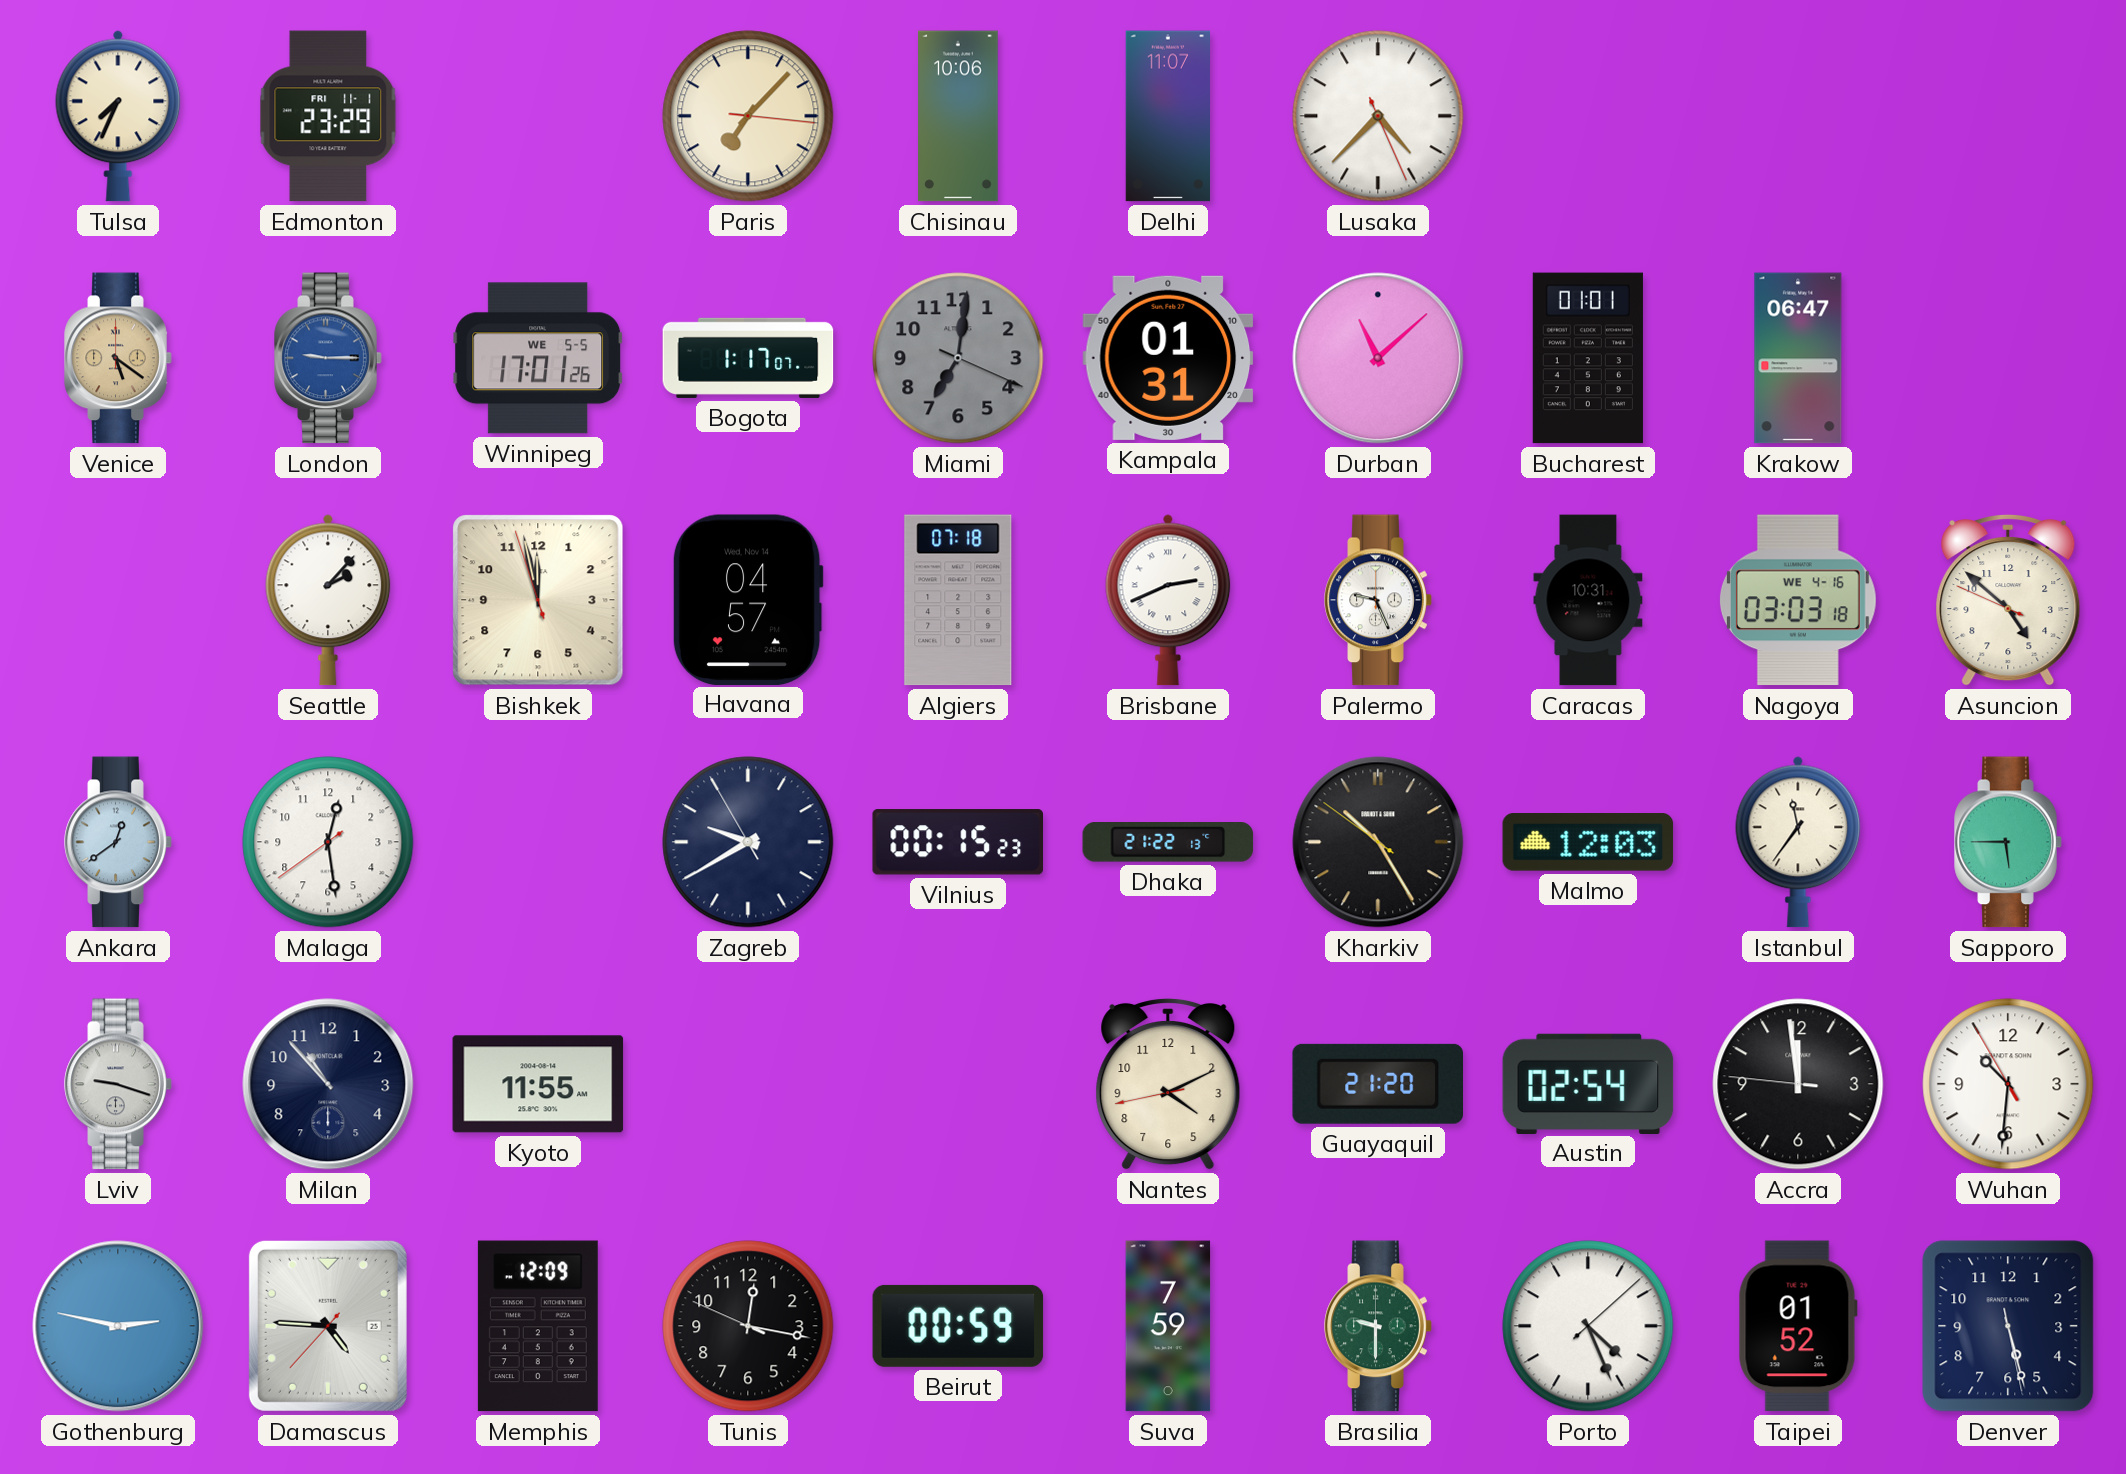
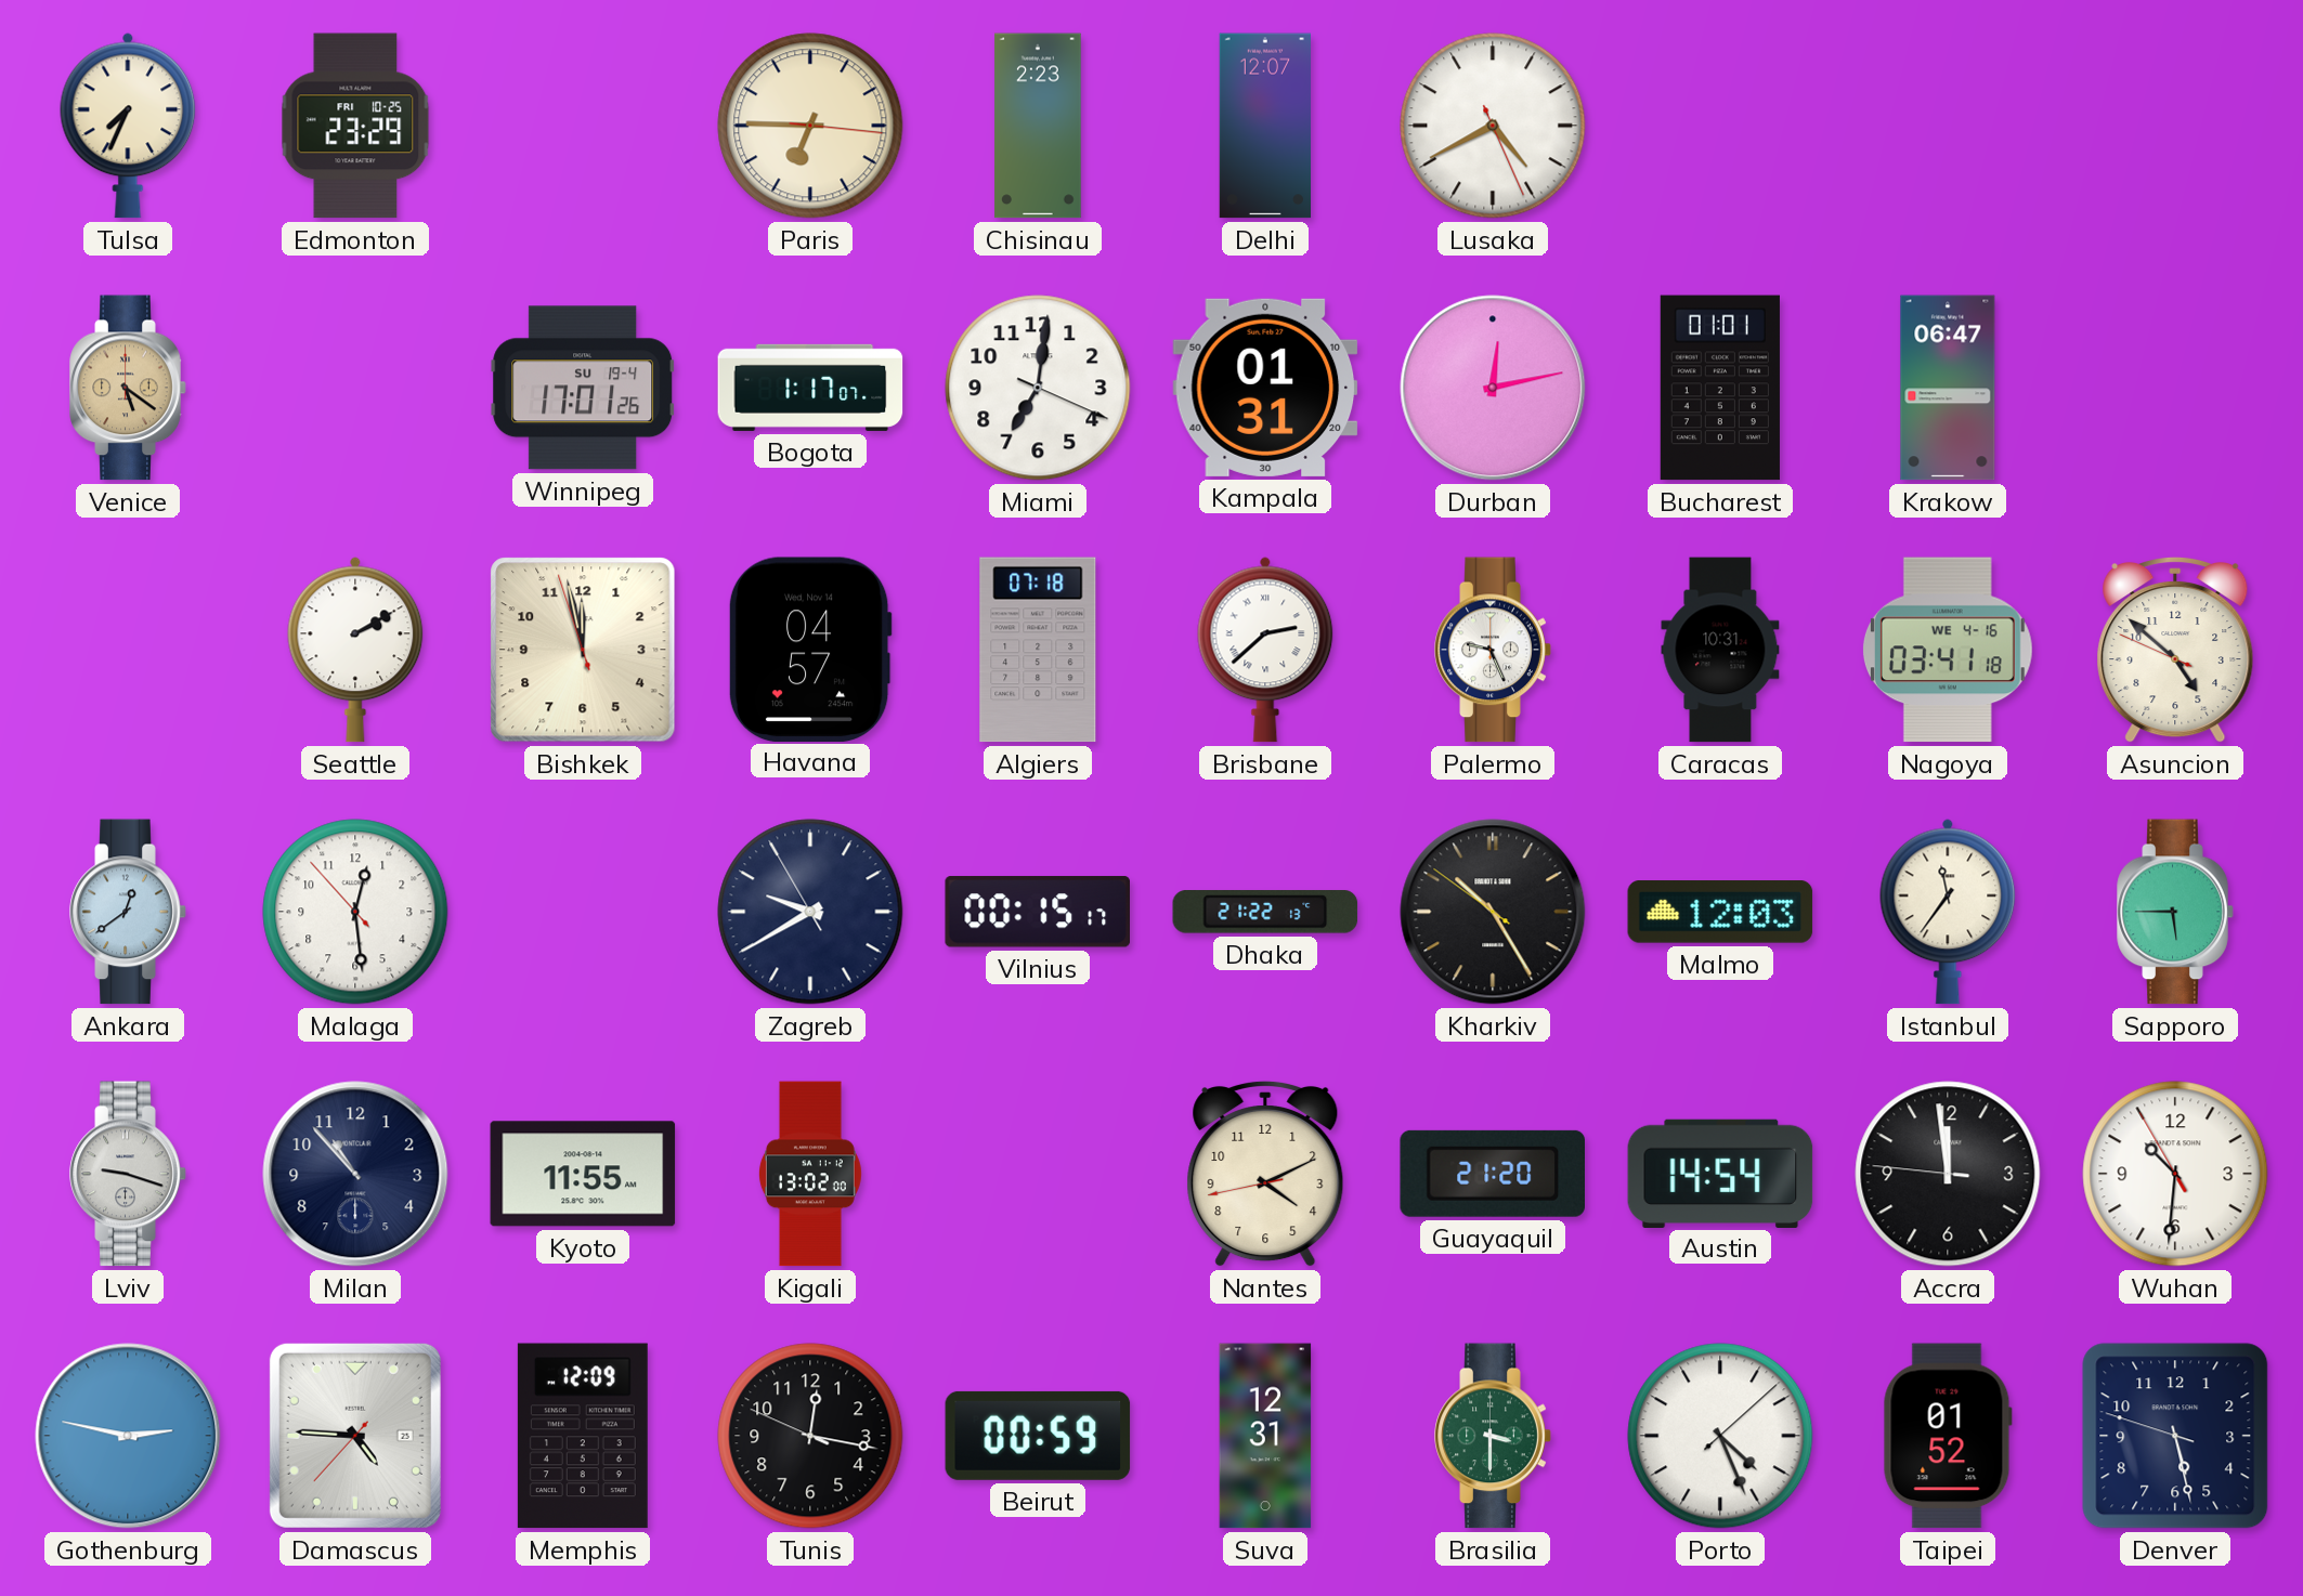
Edmonton date: FRI 11-1 -> FRI 10-25 (355, 126)
Paris: 7:07 -> 6:45 (810, 126)
Chisinau: 10:06 -> 2:23 (1038, 126)
Delhi: 11:07 -> 12:07 (1264, 126)
Lusaka: 4:37 -> 4:40 (1493, 126)
London: 9:15 -> none (328, 358)
Winnipeg date: WE 5-5 -> SU 19-4 (583, 388)
Miami dial: grey -> white (1038, 388)
Durban: 11:08 -> 12:13 (1493, 388)
Seattle: 2:07 -> 2:10 (355, 650)
Brisbane: 2:41 -> 2:38 (1265, 650)
Nagoya: 03:03 -> 03:41 (1948, 650)
Malaga: 12:28:39 -> 12:28:53 (355, 912)
Vilnius: 00:15:23 -> 00:15:17 (1037, 912)
Kigali: none -> 13:02 (810, 1174)
Austin: 02:54 -> 14:54 (1720, 1173)
Suva: 7:59 -> 12:31 (1265, 1436)
Brasilia: 9:30 -> 3:30 (1493, 1436)
Denver: 5:27:28 -> 5:27:48 (2175, 1436)
